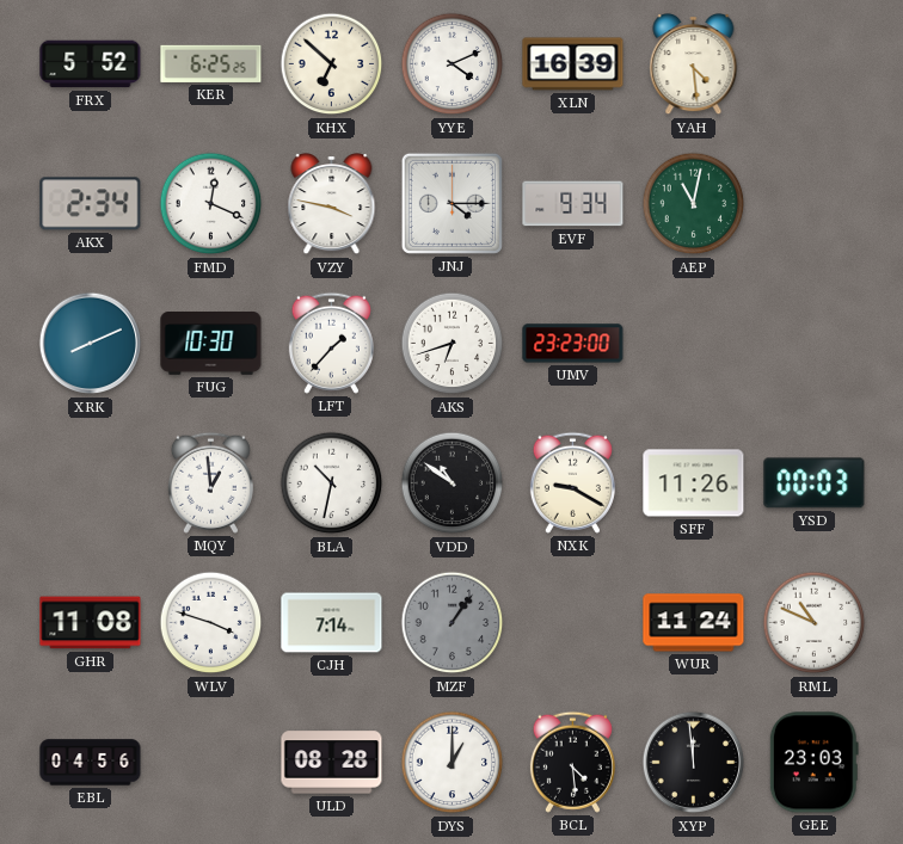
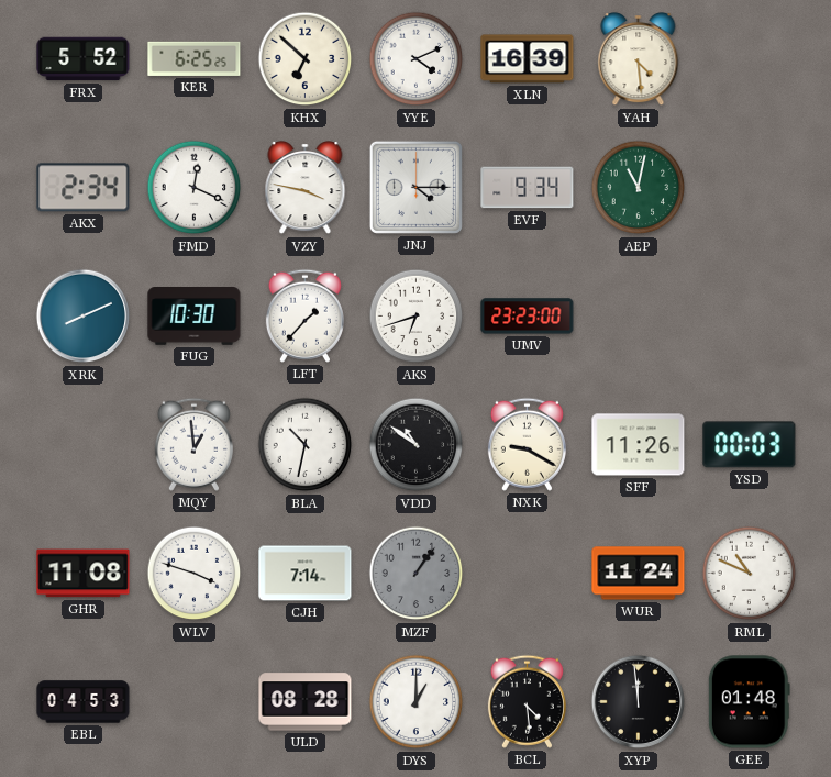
EBL: 04:56 -> 04:53 (84, 702)
GEE: 23:03 -> 01:48 (749, 702)
